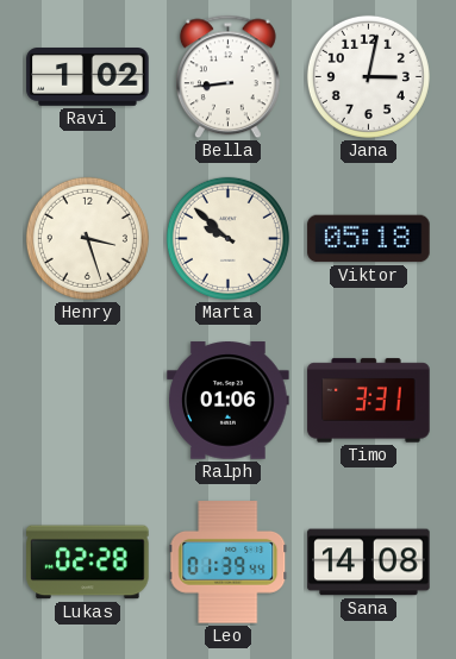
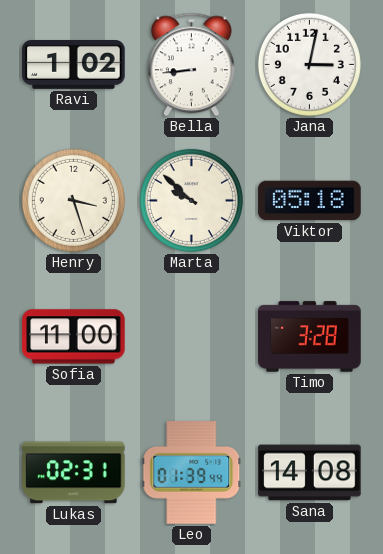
Sofia: none -> 11:00 (74, 337)
Ralph: 01:06 -> none (229, 401)
Timo: 3:31 -> 3:28 (310, 337)
Lukas: 02:28 -> 02:31 (74, 473)
